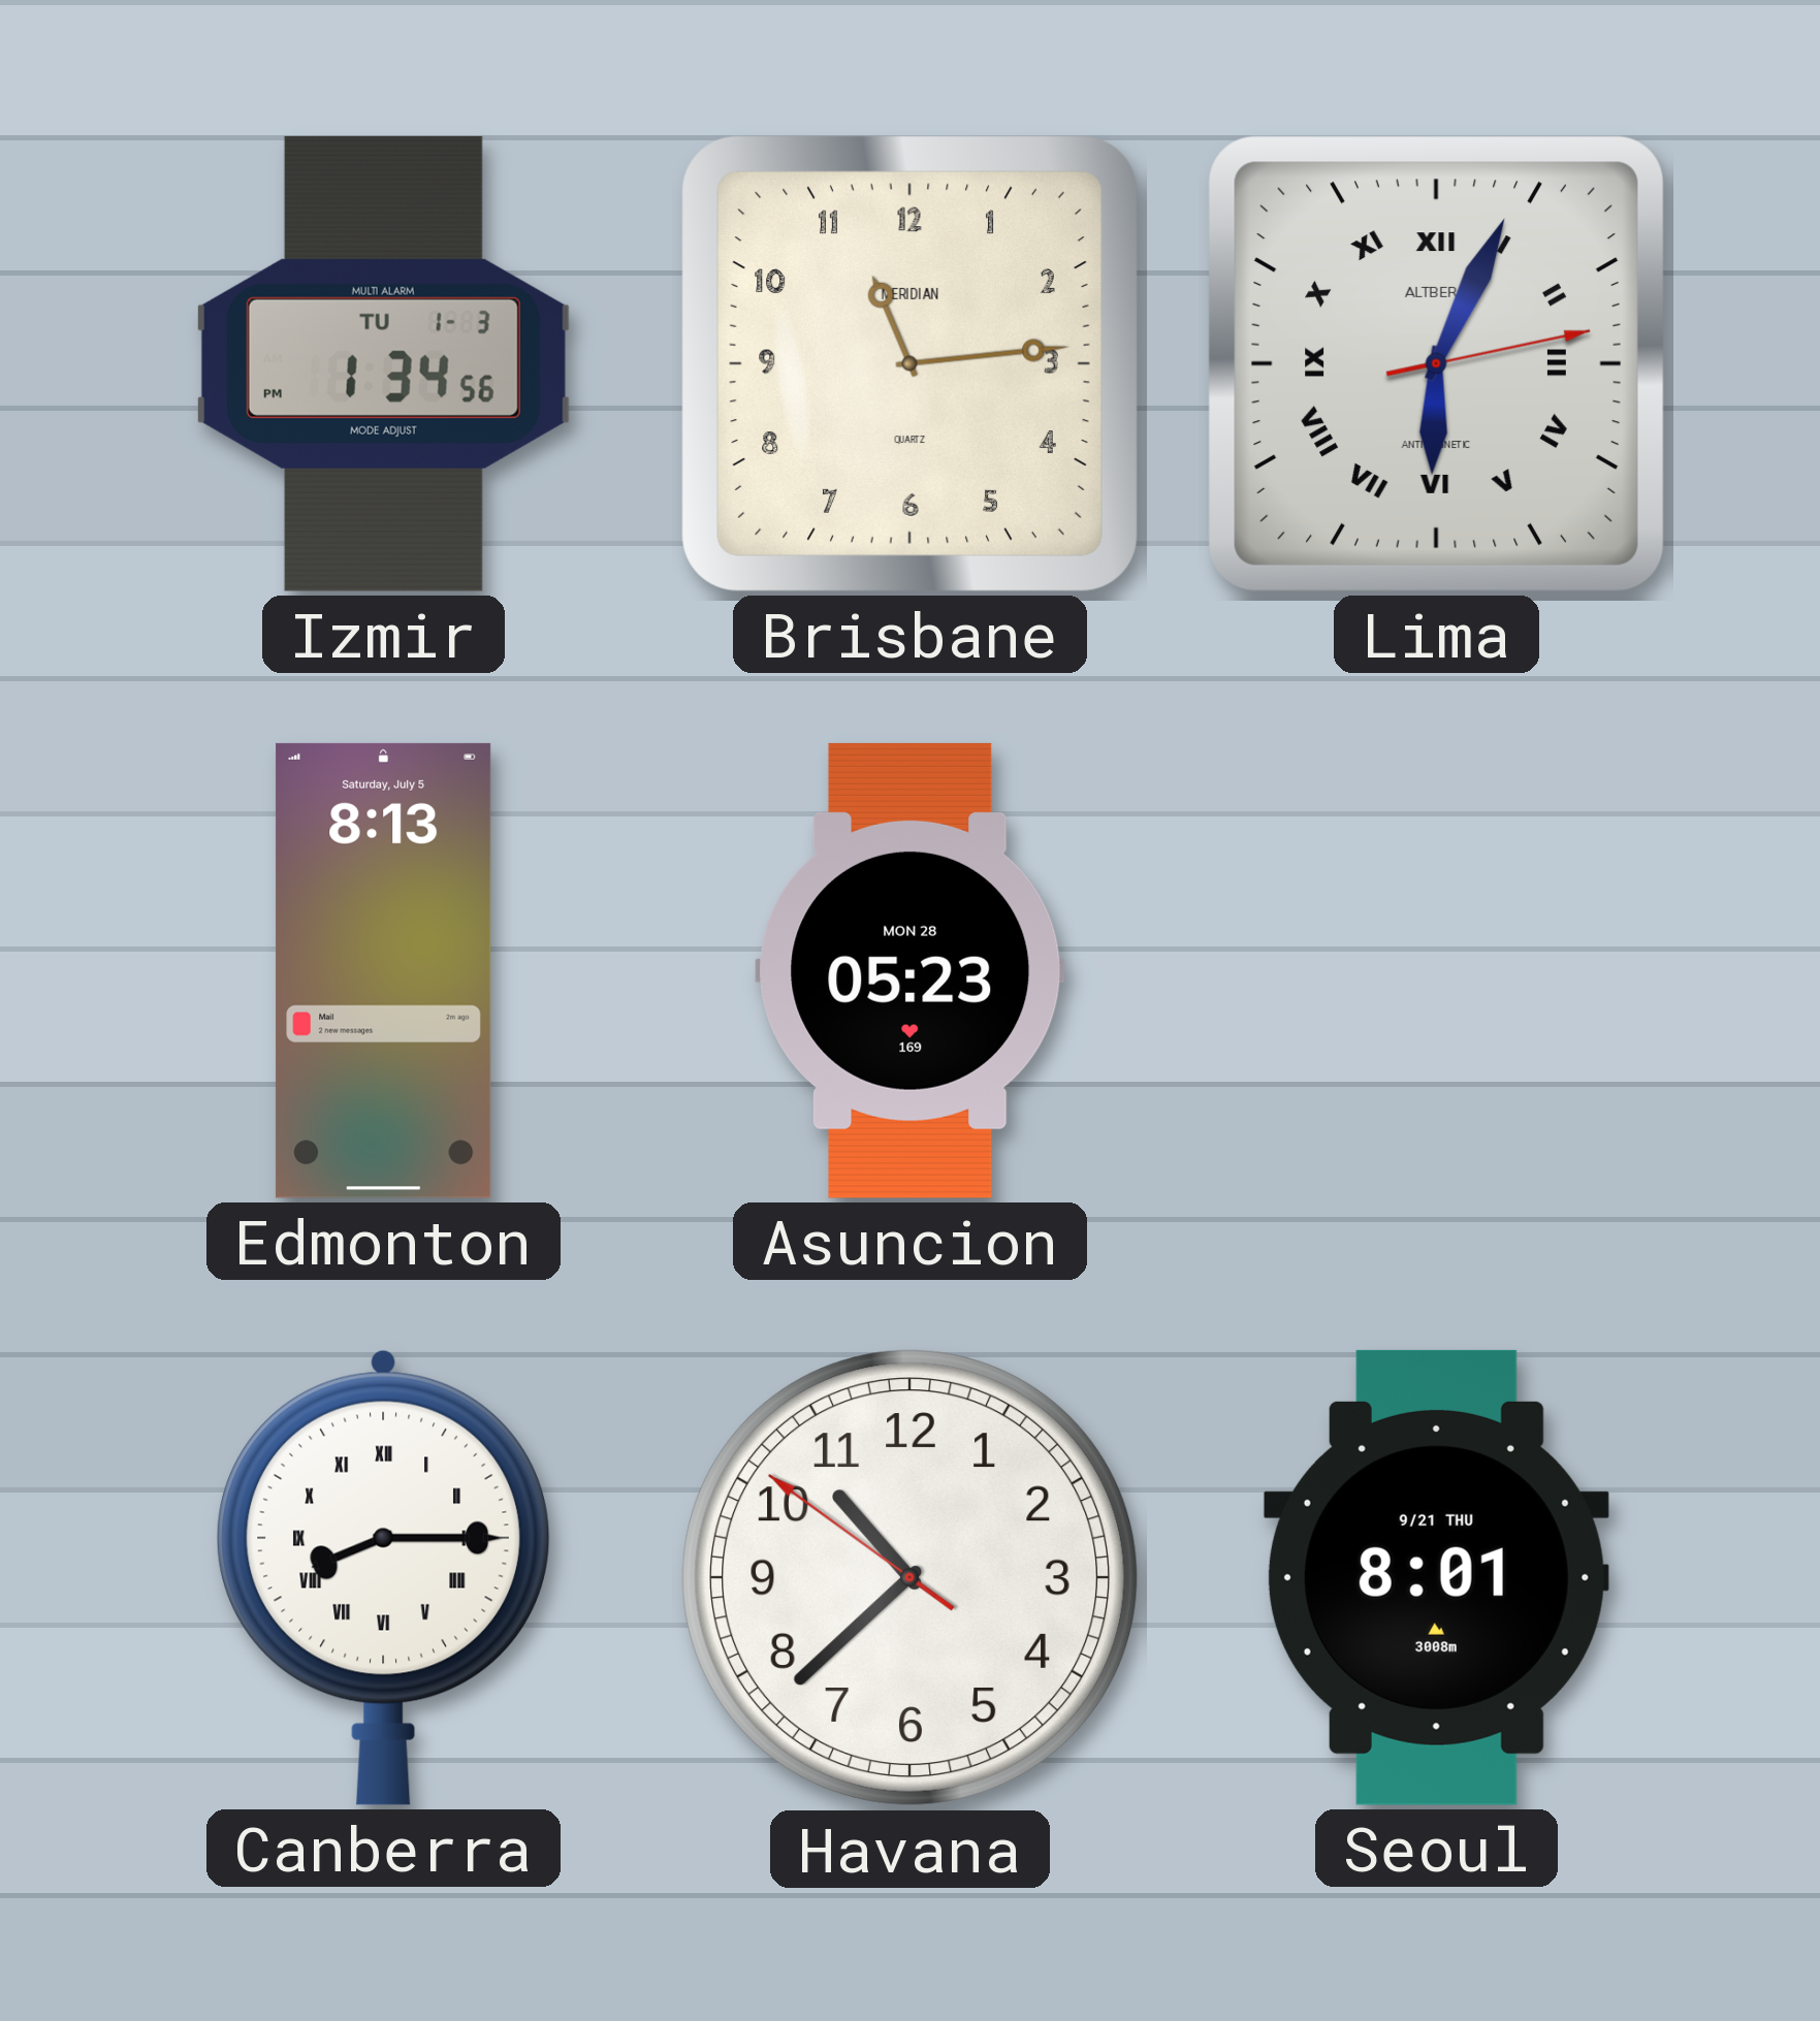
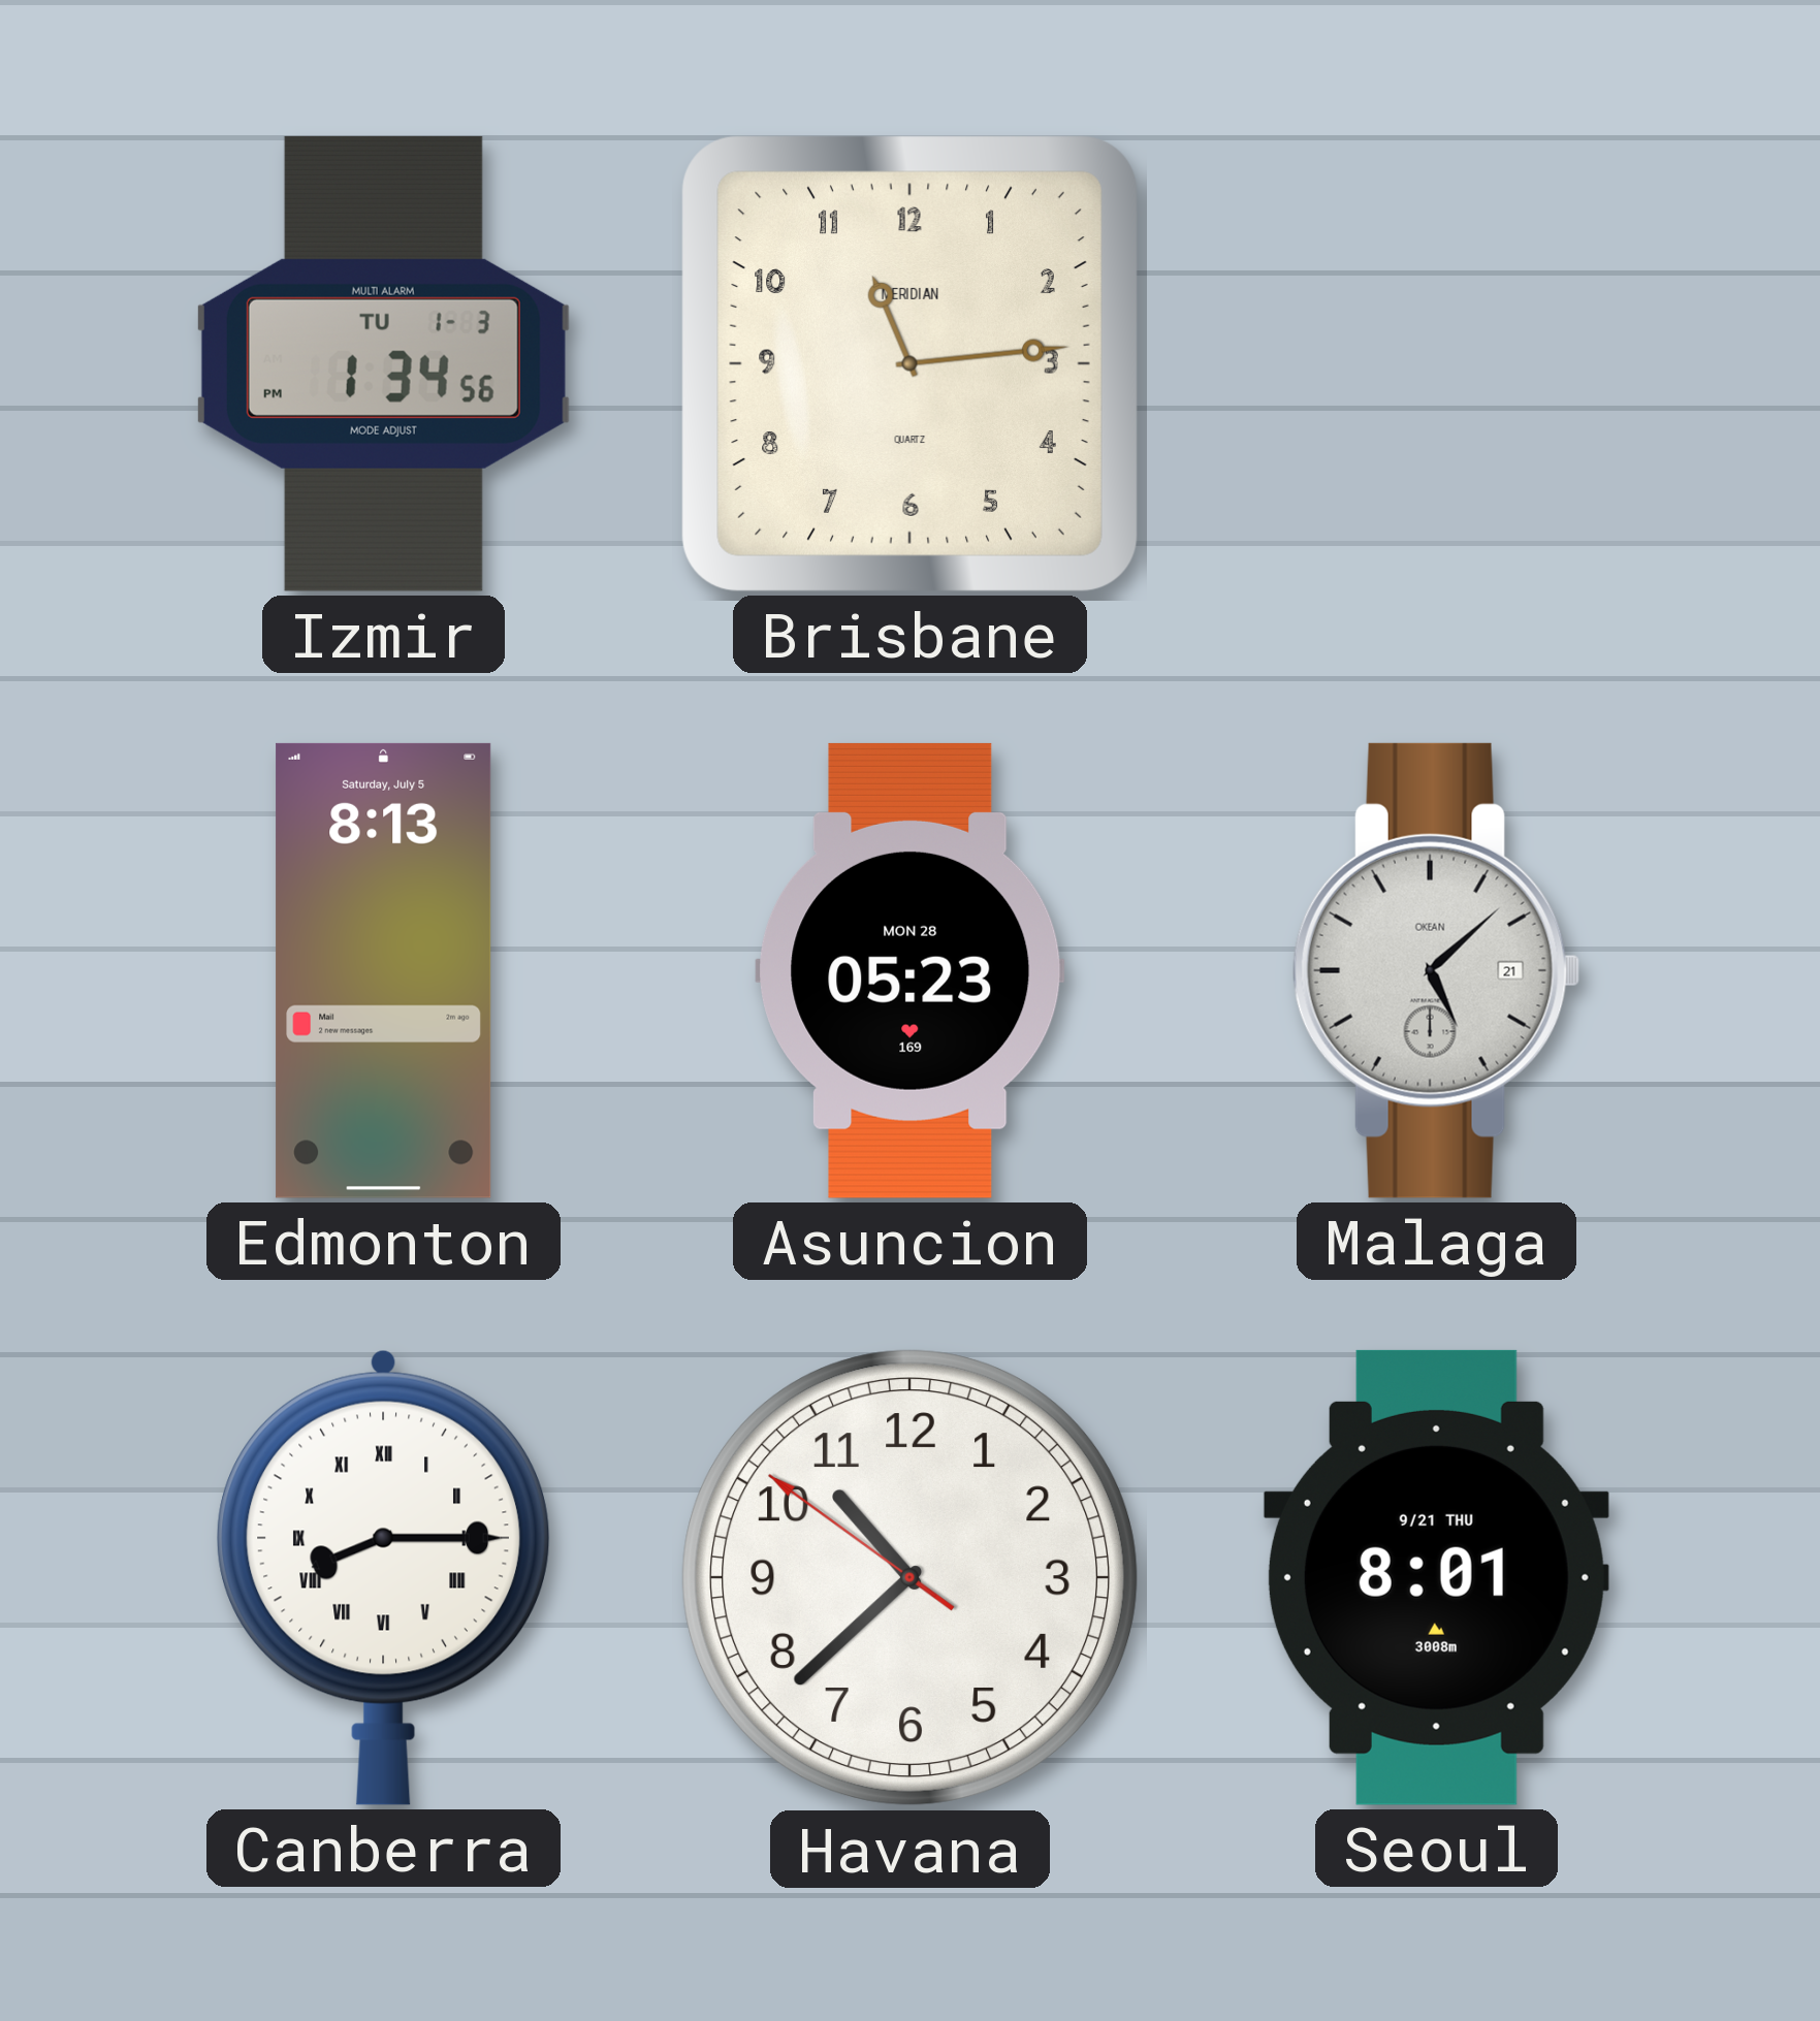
Lima: 6:04 -> none (1436, 363)
Malaga: none -> 5:08 (1436, 970)
